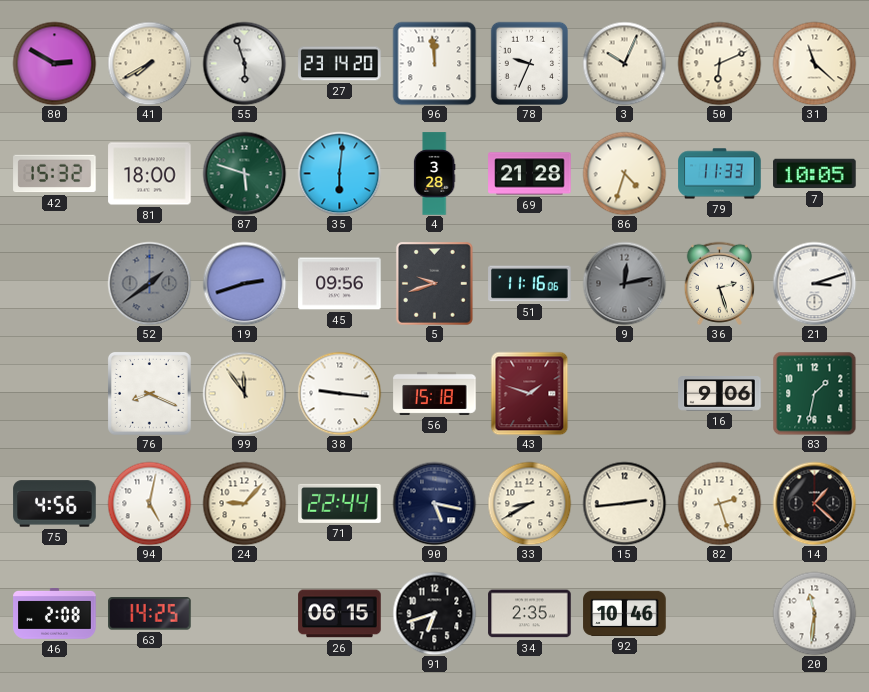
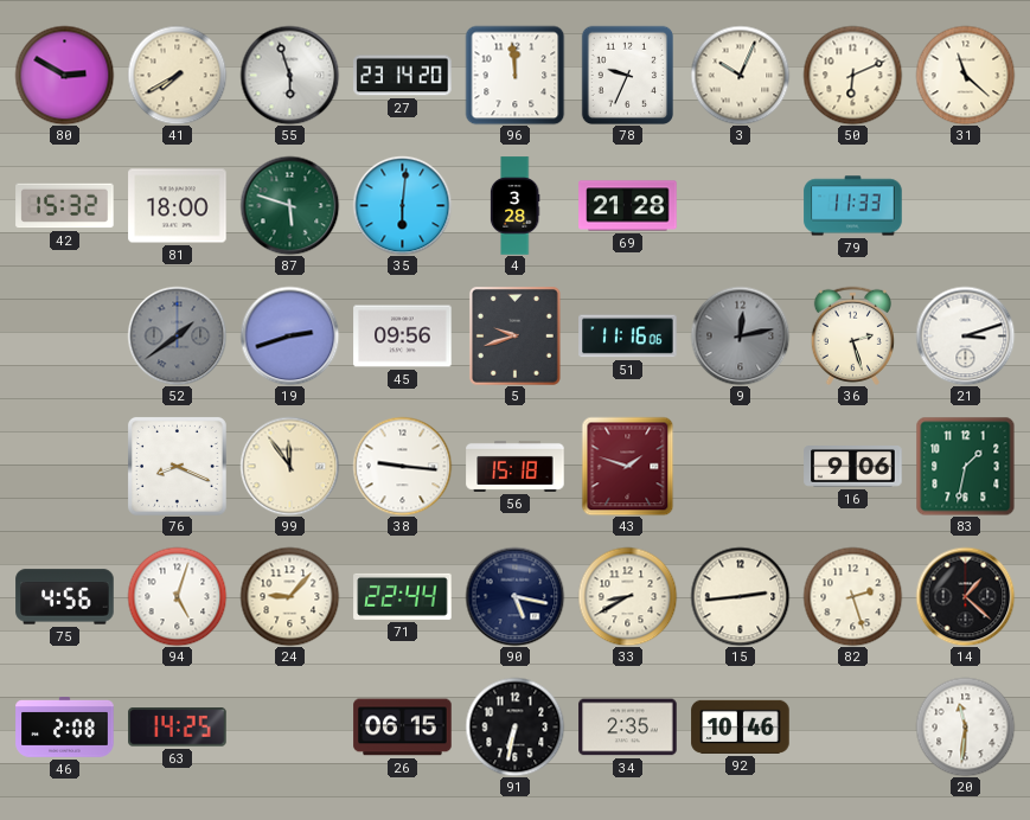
86: 4:33 -> none (624, 173)
7: 10:05 -> none (815, 174)
94: 5:02 -> 5:03 (177, 596)
91: 6:42 -> 6:32 (514, 726)
